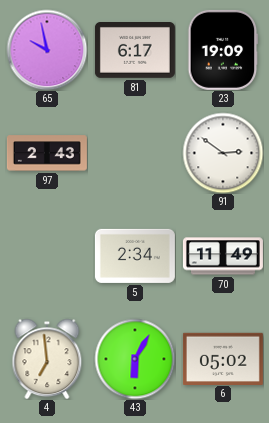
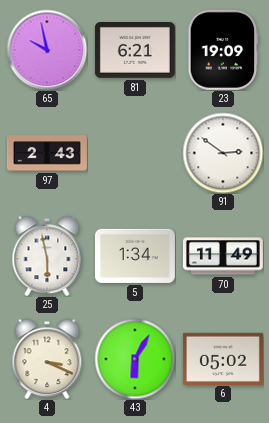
81: 6:17 -> 6:21 (135, 51)
25: none -> 5:58 (47, 256)
5: 2:34 -> 1:34 (135, 256)
4: 6:59 -> 3:19 (47, 359)
